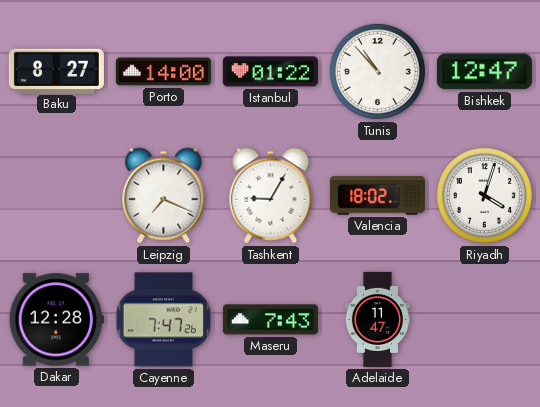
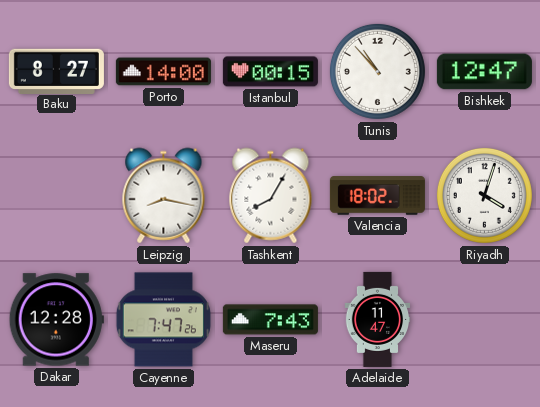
Istanbul: 01:22 -> 00:15 (270, 72)
Leipzig: 7:19 -> 8:17 (164, 196)
Tashkent: 9:05 -> 8:05 (271, 196)
